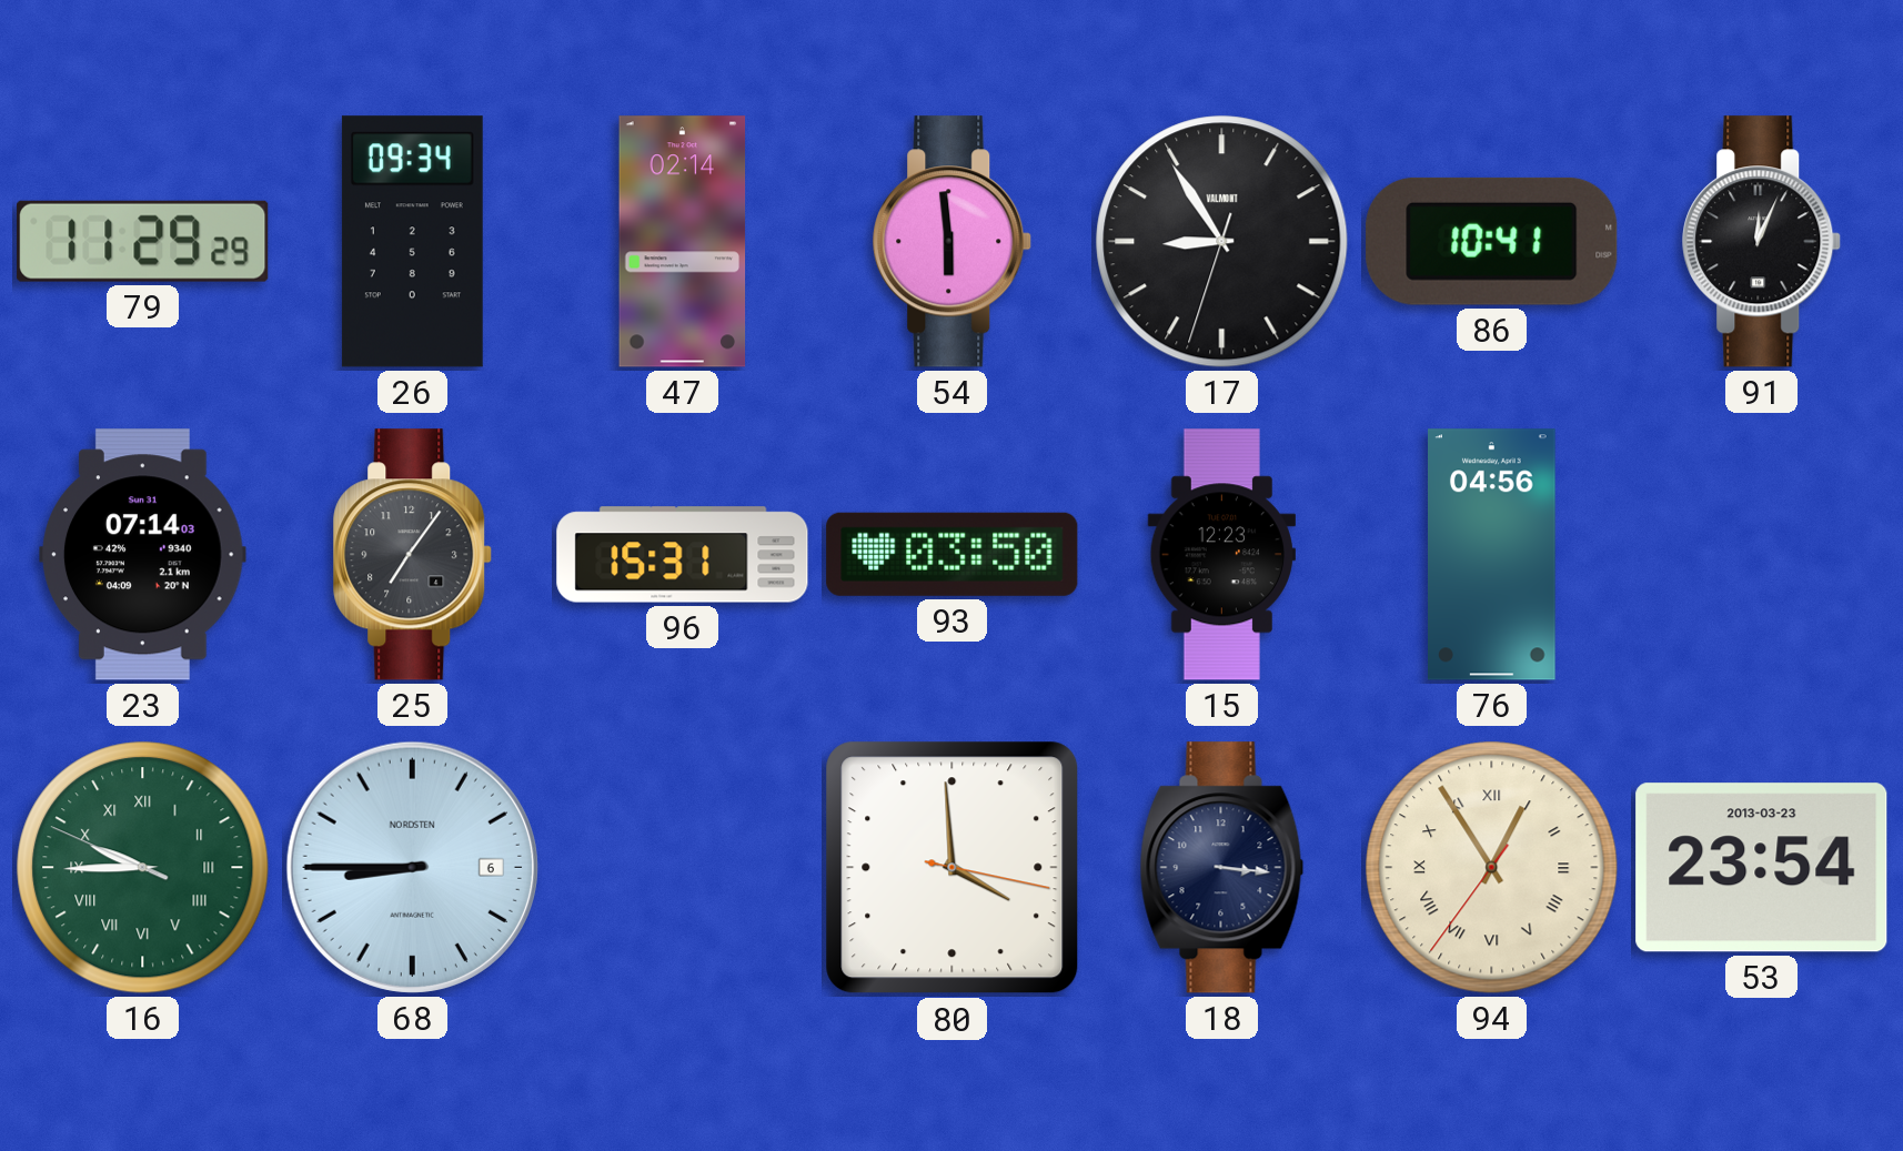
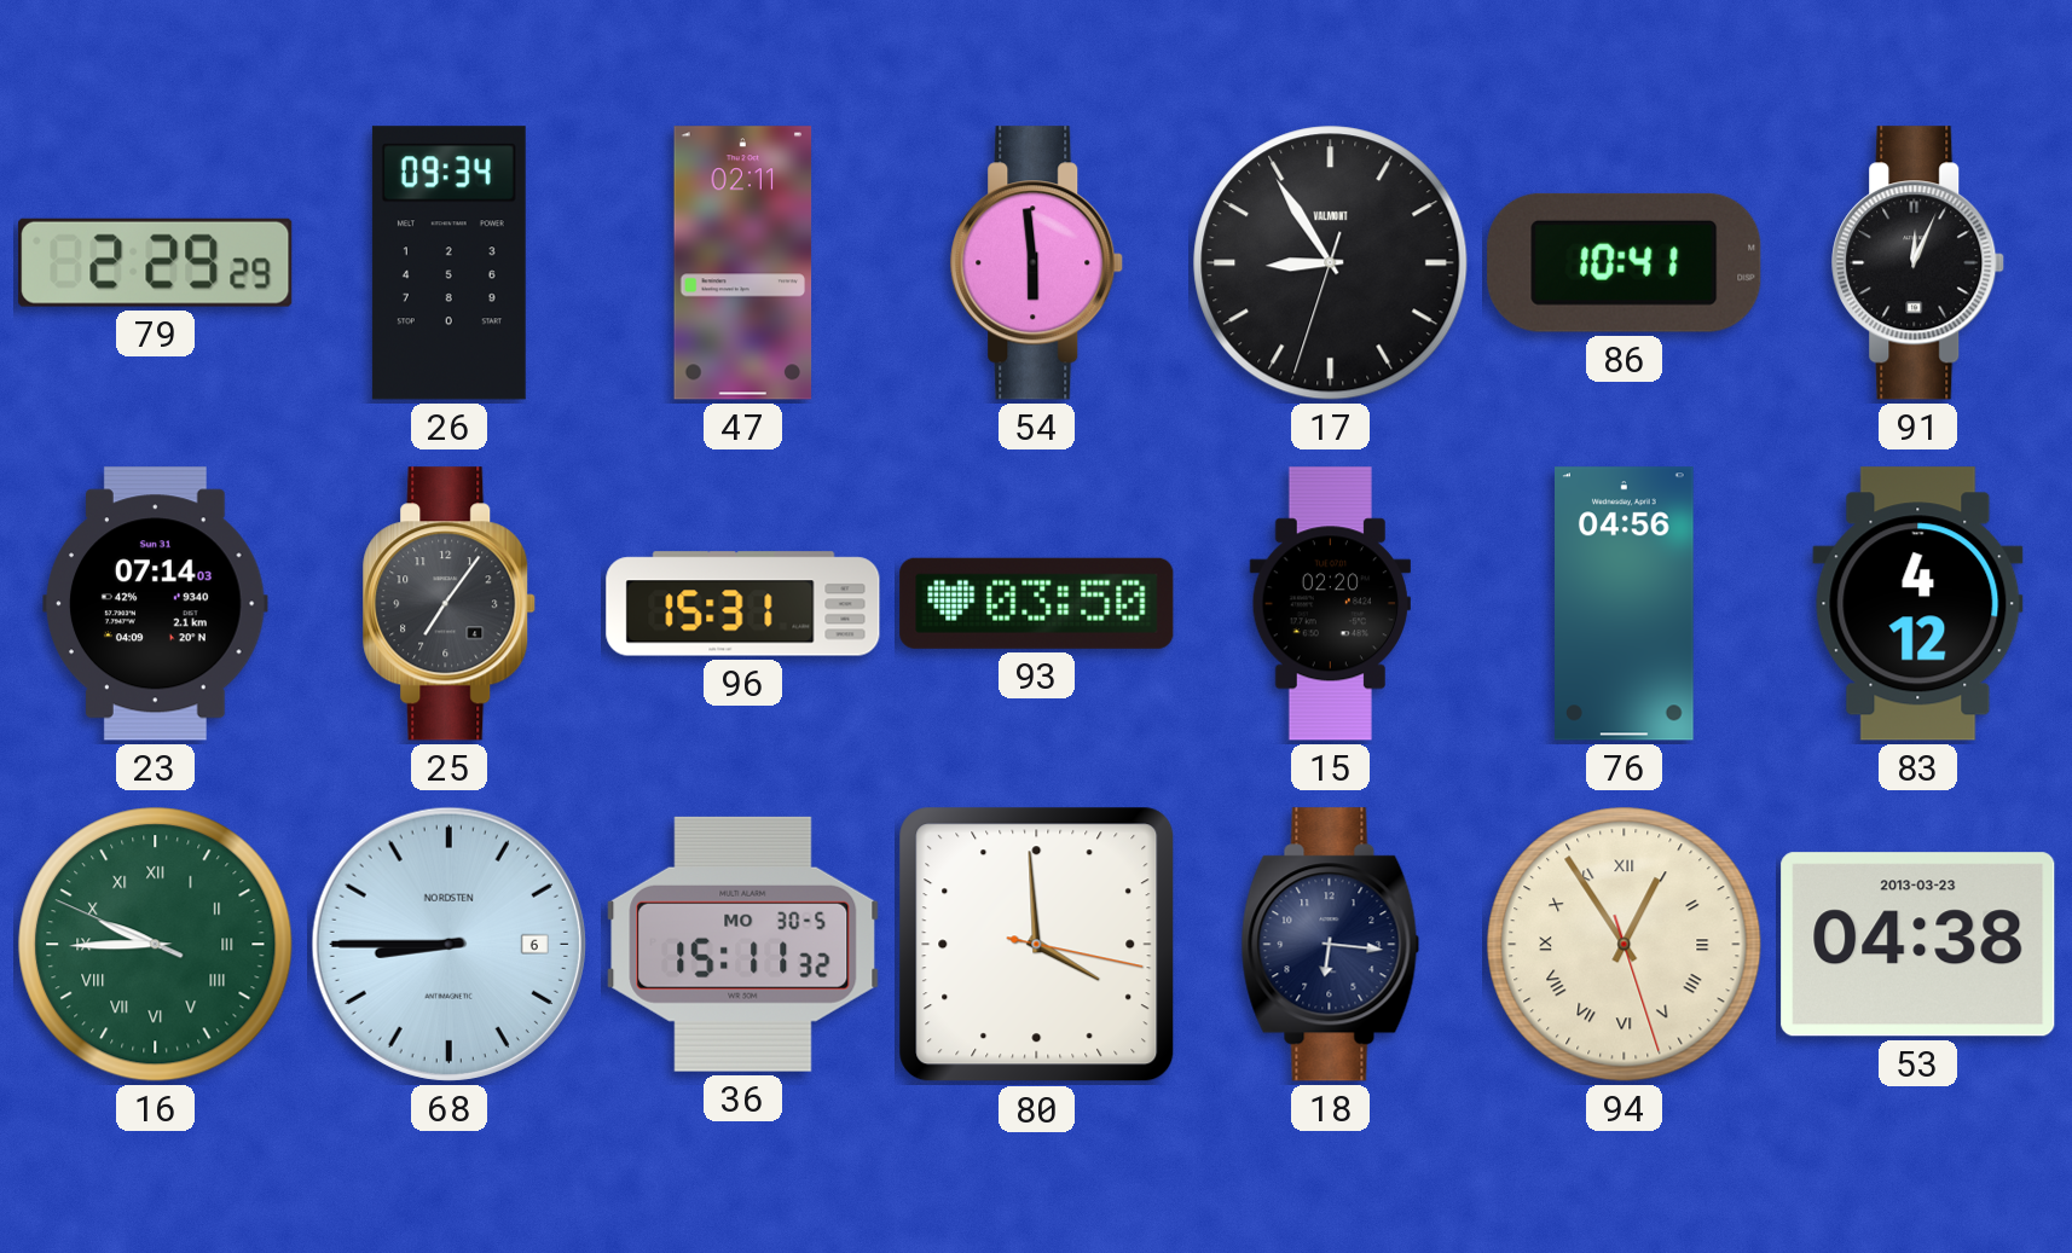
79: 11:29 -> 2:29 (156, 262)
47: 02:14 -> 02:11 (743, 263)
15: 12:23 -> 02:20 (1330, 604)
83: none -> 4:12 (1918, 604)
36: none -> 15:11 (743, 944)
18: 3:16 -> 6:16 (1331, 945)
94: 12:54:36 -> 12:54:27 (1625, 945)
53: 23:54 -> 04:38 (1918, 945)
